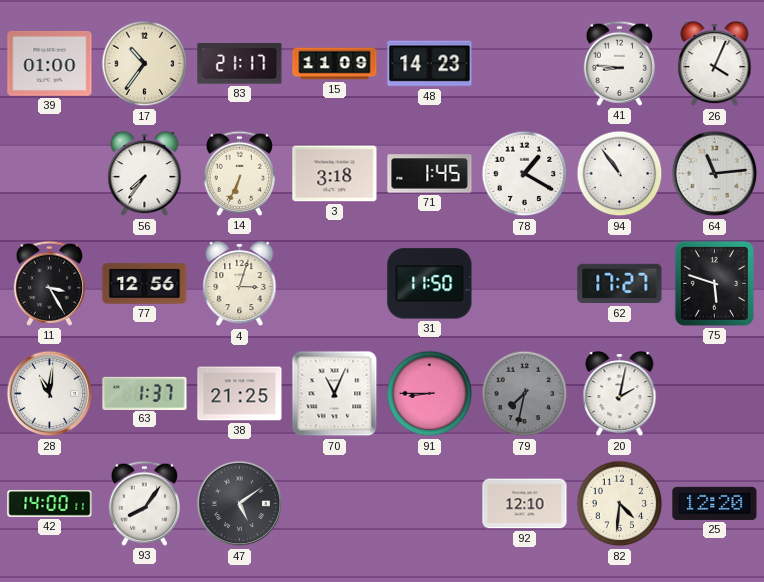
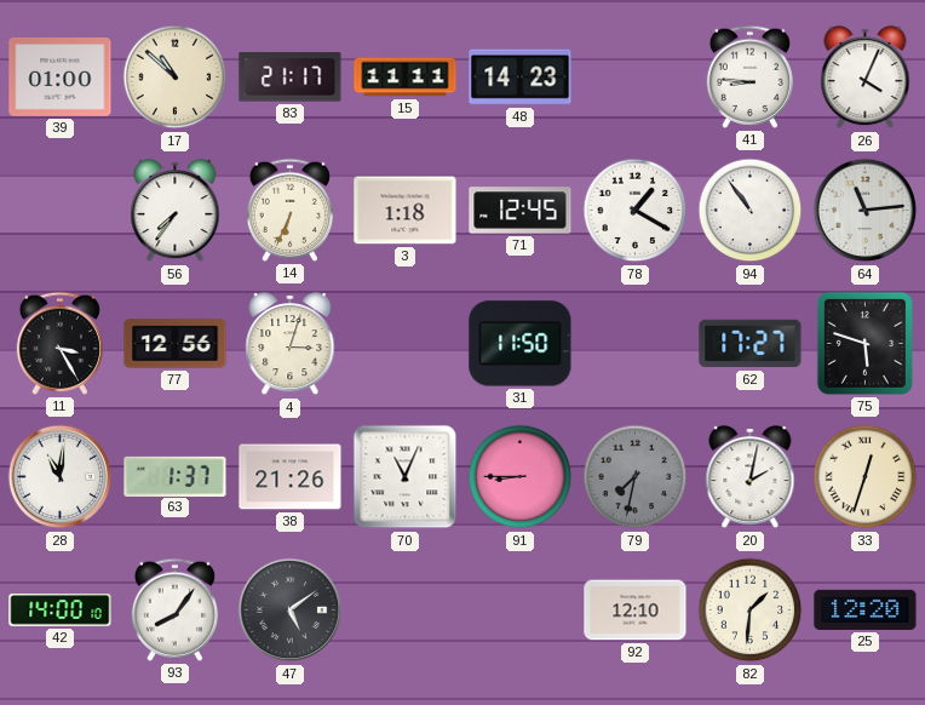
17: 10:36 -> 10:52 (176, 78)
15: 11:09 -> 11:11 (406, 78)
3: 3:18 -> 1:18 (406, 211)
71: 1:45 -> 12:45 (521, 211)
38: 21:25 -> 21:26 (291, 477)
33: none -> 12:33 (866, 477)
42: 14:00:11 -> 14:00:10 (61, 611)
82: 4:31 -> 1:31 (751, 611)
